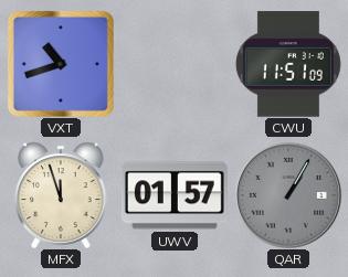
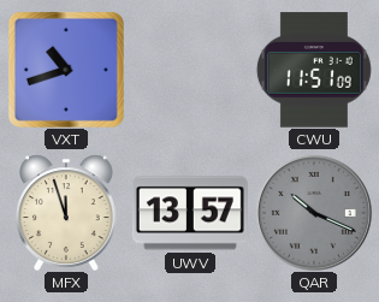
UWV: 01:57 -> 13:57 (190, 213)
QAR: 1:05 -> 10:19 (314, 213)
